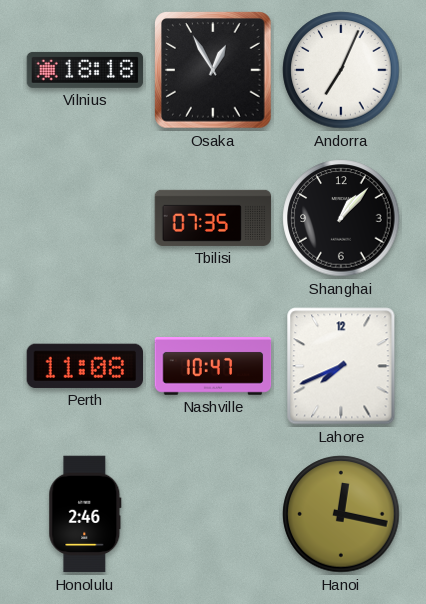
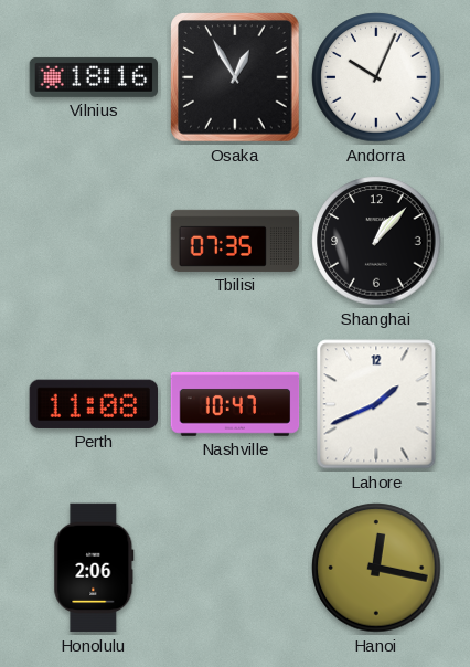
Vilnius: 18:18 -> 18:16 (94, 77)
Andorra: 7:04 -> 10:04 (376, 77)
Lahore: 7:41 -> 1:41 (376, 404)
Honolulu: 2:46 -> 2:06 (94, 568)
